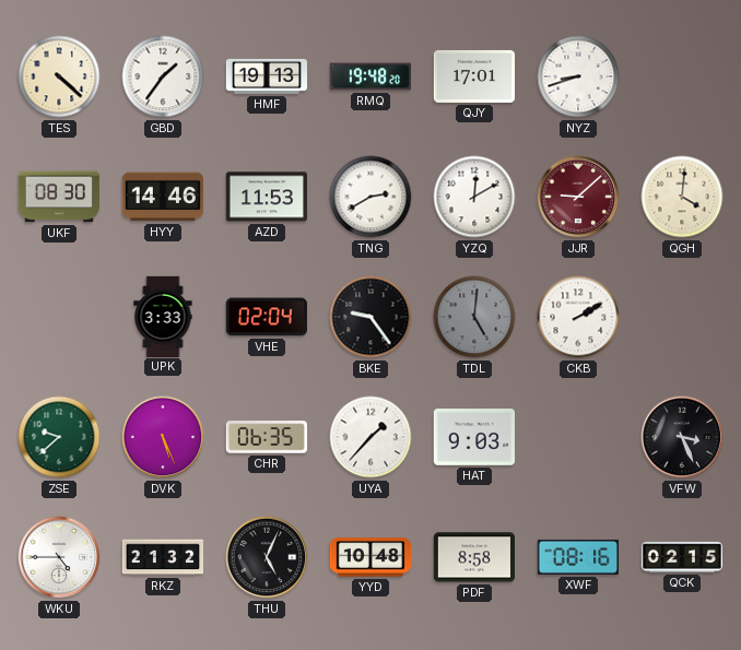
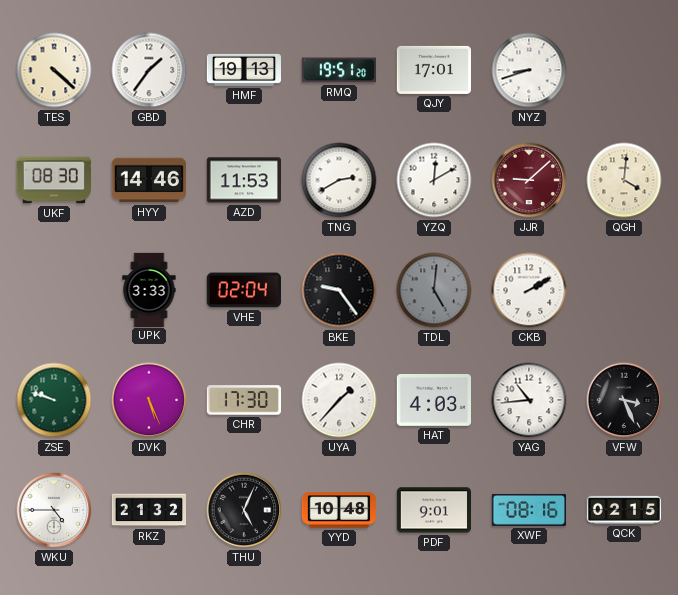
RMQ: 19:48 -> 19:51 (339, 70)
ZSE: 9:38 -> 9:48 (54, 400)
CHR: 06:35 -> 17:30 (243, 400)
HAT: 9:03 -> 4:03 (433, 400)
YAG: none -> 10:44 (529, 400)
PDF: 8:58 -> 9:01 (433, 510)
